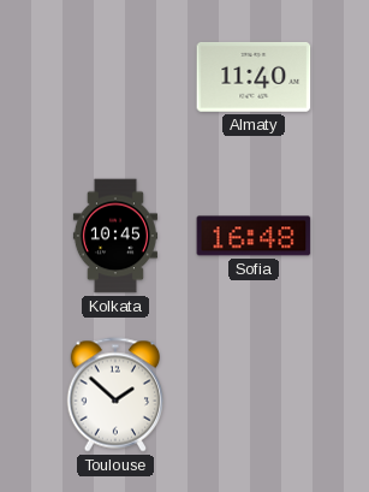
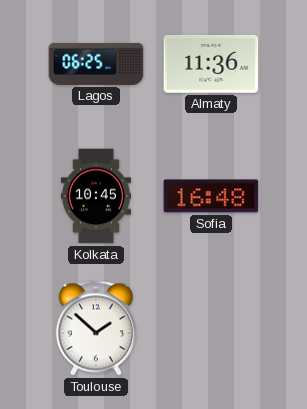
Lagos: none -> 06:25 (96, 64)
Almaty: 11:40 -> 11:36 (211, 64)
